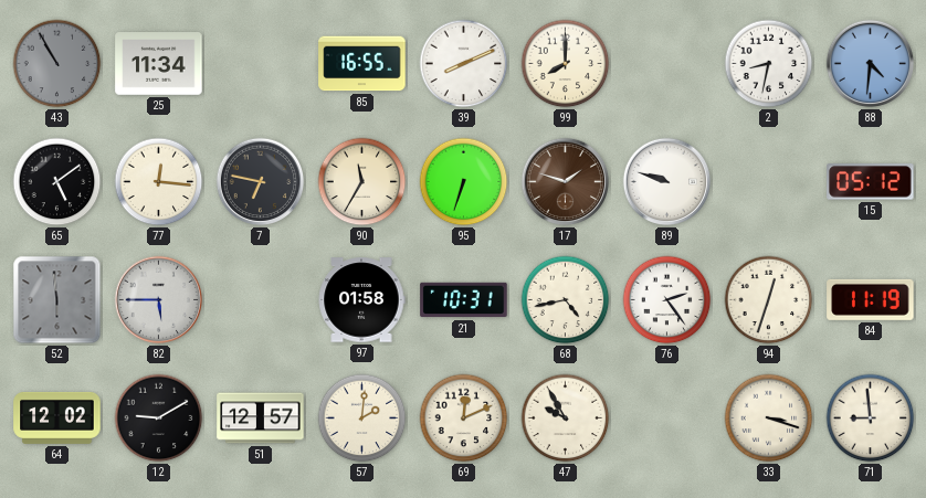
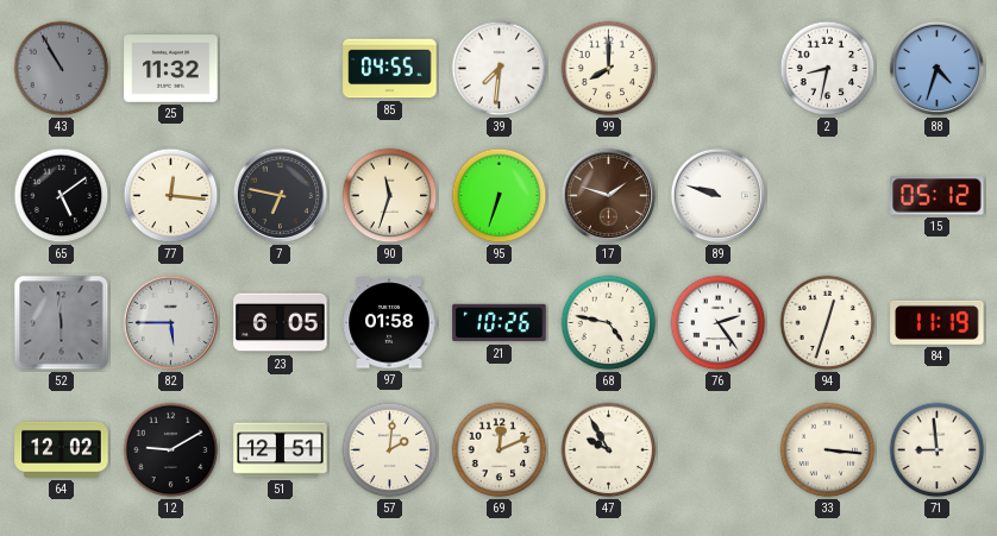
25: 11:34 -> 11:32 (171, 69)
85: 16:55 -> 04:55 (390, 69)
39: 8:11 -> 7:31 (500, 69)
88: 4:31 -> 4:33 (938, 69)
90: 11:35 -> 11:33 (390, 196)
23: none -> 6:05 (281, 323)
21: 10:31 -> 10:26 (500, 323)
68: 4:43 -> 4:47 (609, 323)
51: 12:57 -> 12:51 (281, 450)
33: 3:18 -> 3:16 (828, 450)
